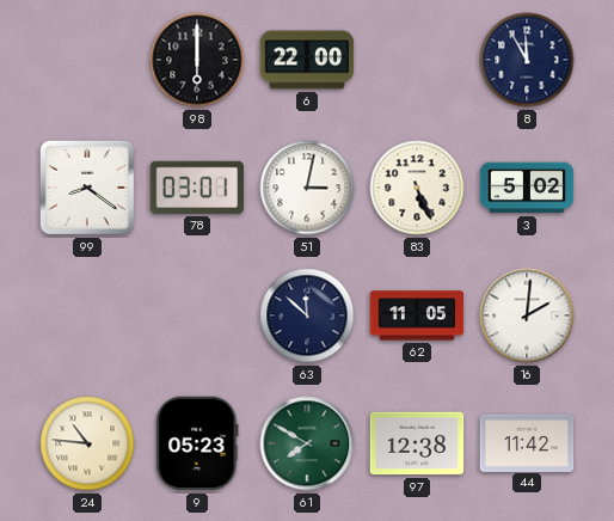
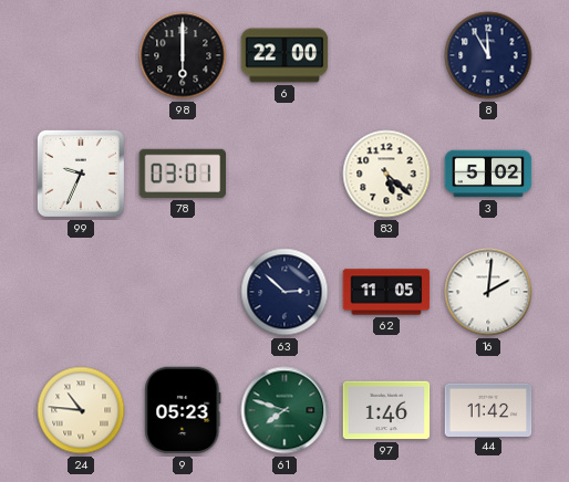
99: 8:21 -> 9:34 (81, 174)
51: 3:02 -> none (307, 188)
83: 5:26 -> 5:22 (386, 174)
63: 11:52 -> 2:52 (284, 292)
61: 7:50 -> 7:48 (284, 410)
97: 12:38 -> 1:46 (386, 410)
